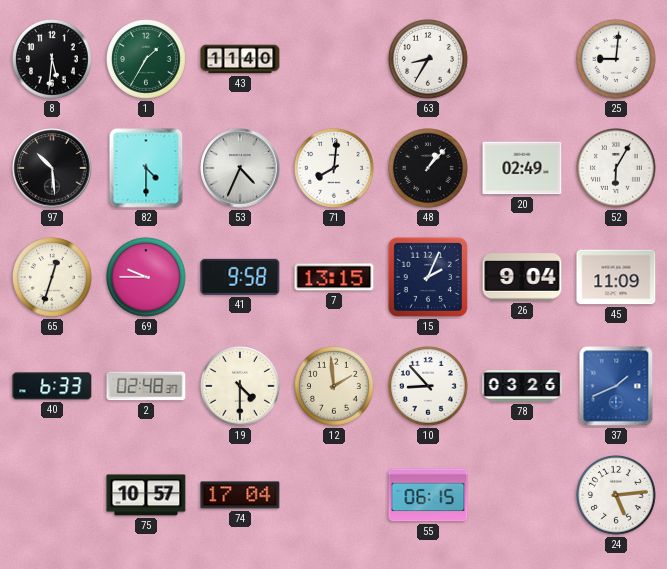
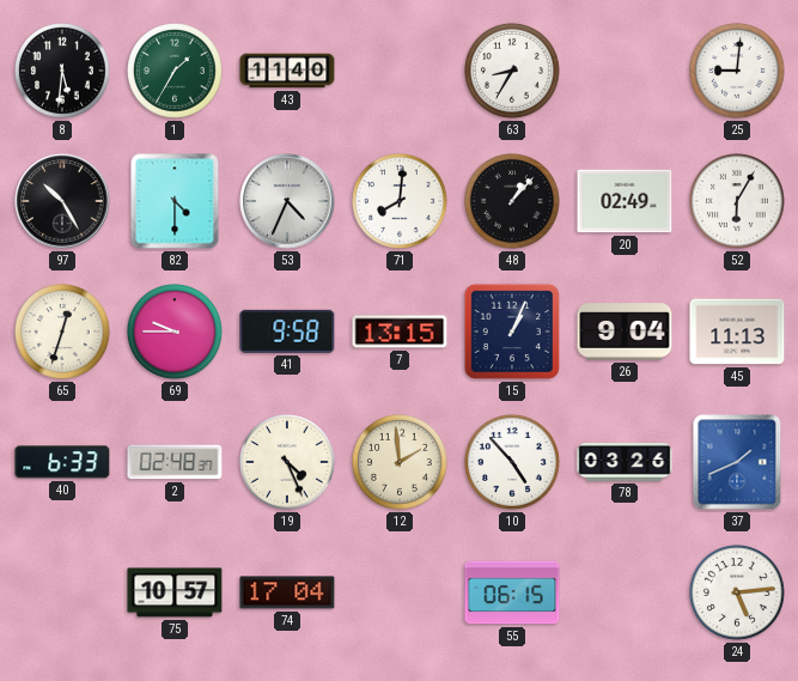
97: 10:29 -> 10:25 (62, 201)
15: 2:04 -> 1:04 (512, 332)
45: 11:09 -> 11:13 (737, 332)
19: 4:30 -> 4:26 (288, 463)
10: 8:53 -> 4:53 (513, 463)
